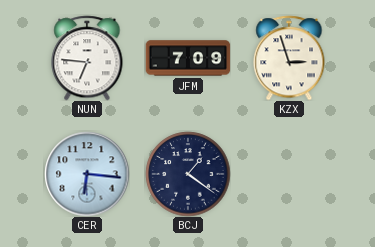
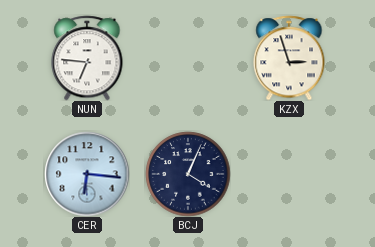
JFM: 7:09 -> none (188, 58)
BCJ: 1:21 -> 4:04 (188, 174)
